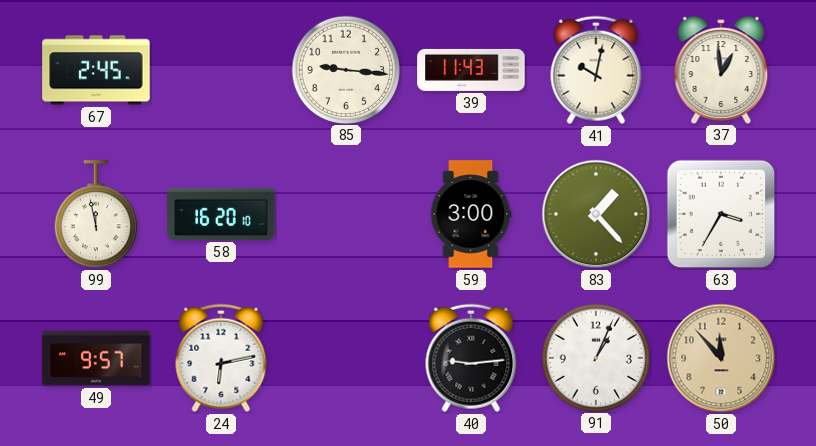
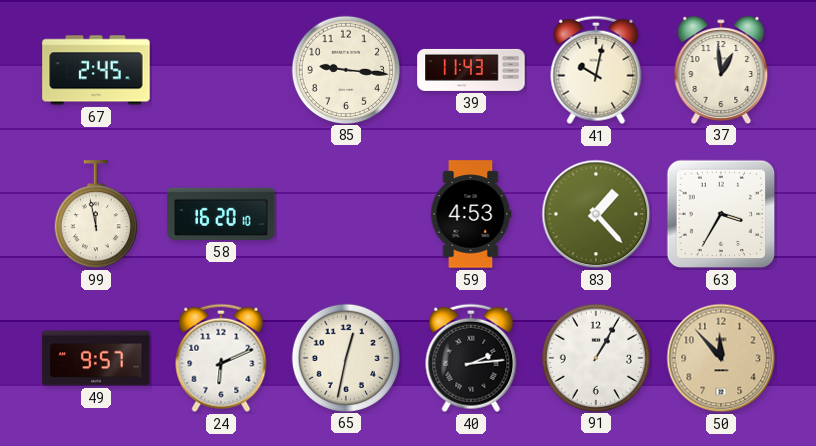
59: 3:00 -> 4:53 (471, 214)
24: 6:13 -> 6:11 (221, 358)
65: none -> 12:32 (345, 357)
40: 9:14 -> 2:14 (471, 358)
91: 1:04 -> 1:05 (595, 357)
